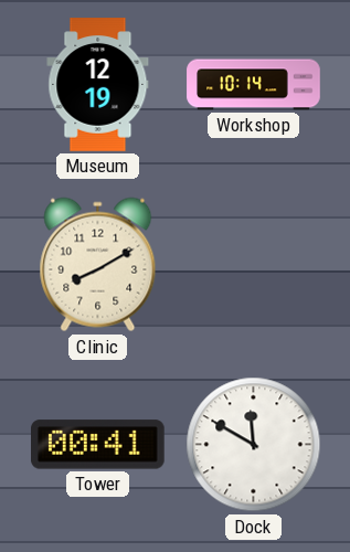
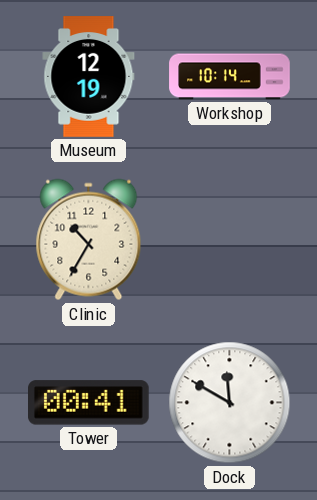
Clinic: 8:10 -> 10:35 (89, 240)
